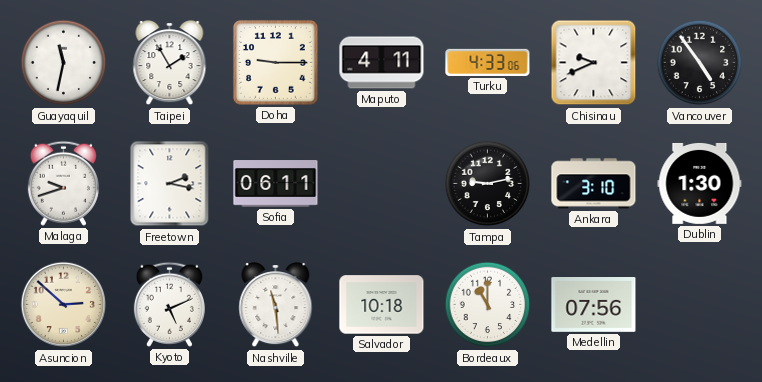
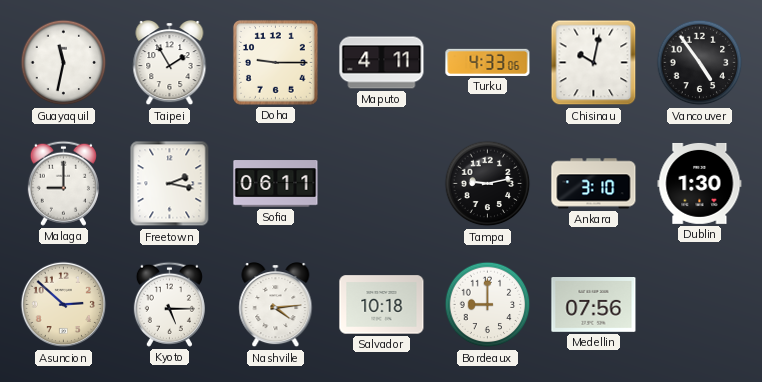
Chisinau: 9:41 -> 10:02 (594, 63)
Malaga: 9:42 -> 9:00 (63, 183)
Kyoto: 5:11 -> 5:15 (169, 304)
Nashville: 11:29 -> 4:14 (276, 306)
Bordeaux: 11:00 -> 9:00 (488, 305)
